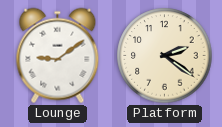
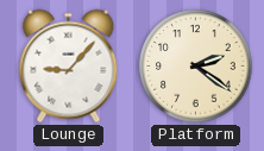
Lounge: 9:09 -> 9:07 (69, 67)
